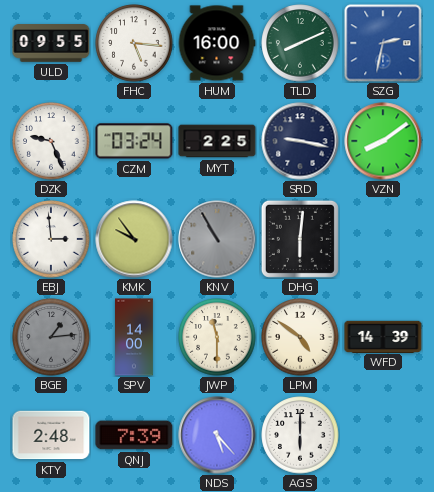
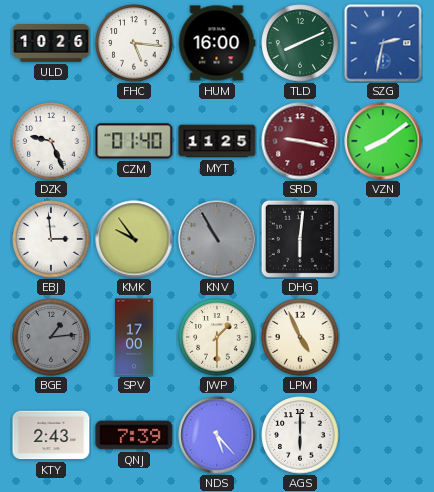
ULD: 09:55 -> 10:26 (51, 43)
CZM: 03:24 -> 01:40 (134, 141)
MYT: 2:25 -> 11:25 (217, 141)
SRD dial: navy -> burgundy (300, 141)
SPV: 14:00 -> 17:00 (135, 337)
JWP: 11:30 -> 1:30 (217, 337)
LPM: 4:51 -> 4:56 (300, 337)
WFD: 14:39 -> none (383, 336)
KTY: 2:48 -> 2:43 (51, 435)
